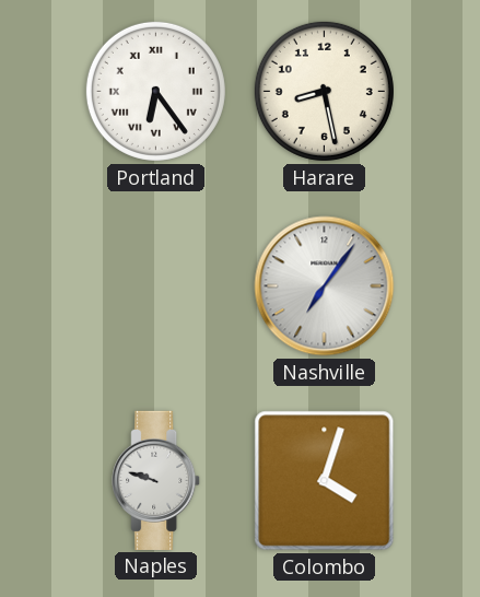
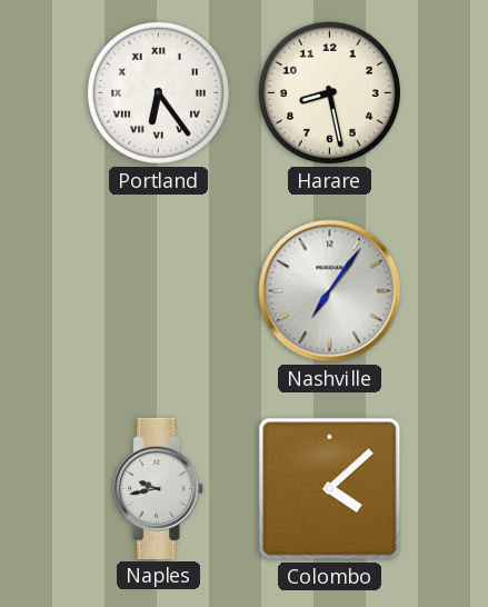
Naples: 9:48 -> 9:43 (159, 488)
Colombo: 4:03 -> 4:08 (330, 489)
